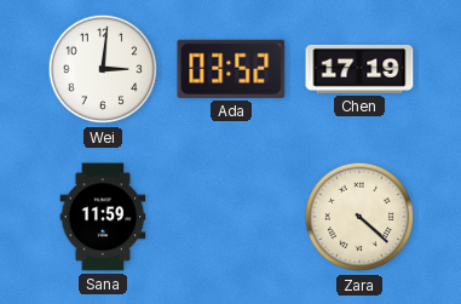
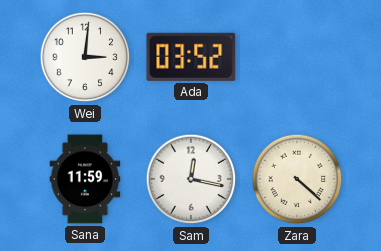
Chen: 17:19 -> none (359, 69)
Sam: none -> 12:17 (191, 179)
